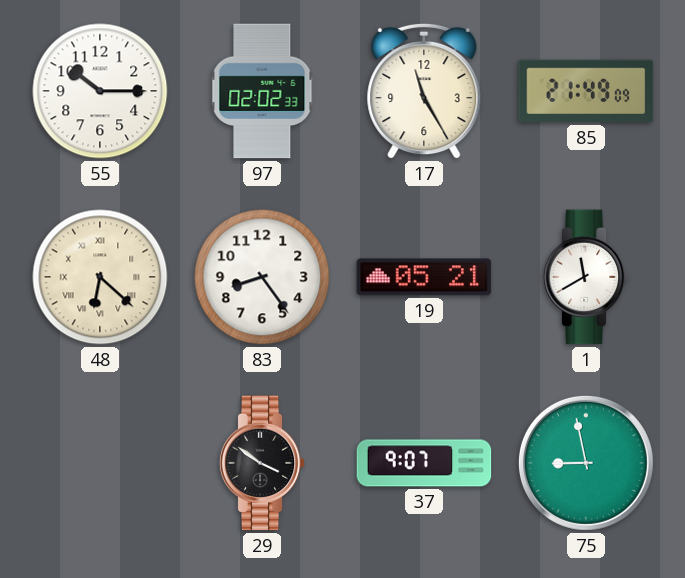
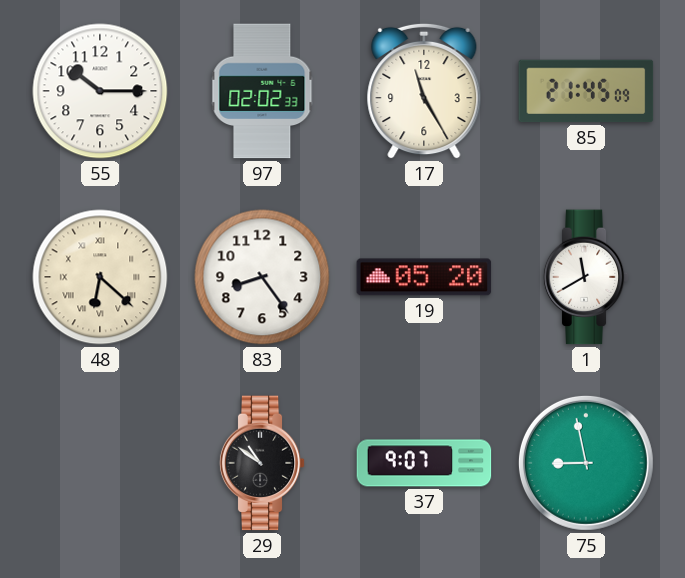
85: 21:49 -> 21:45 (586, 91)
19: 05:21 -> 05:20 (424, 277)
29: 3:51 -> 10:51 (262, 463)
